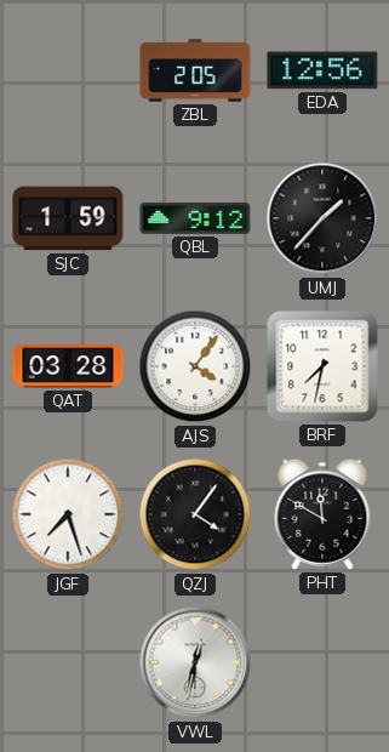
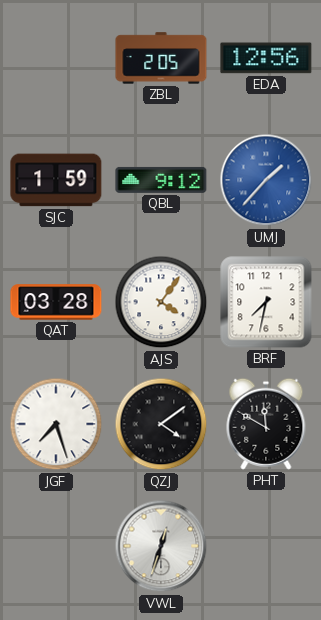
UMJ dial: black -> blue (266, 180)
QZJ: 4:06 -> 4:09 (161, 424)
VWL: 12:32 -> 12:33 (161, 546)
